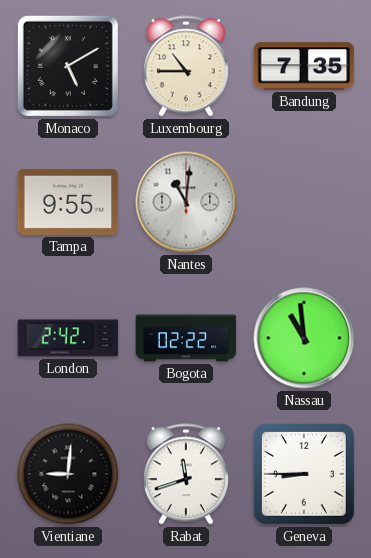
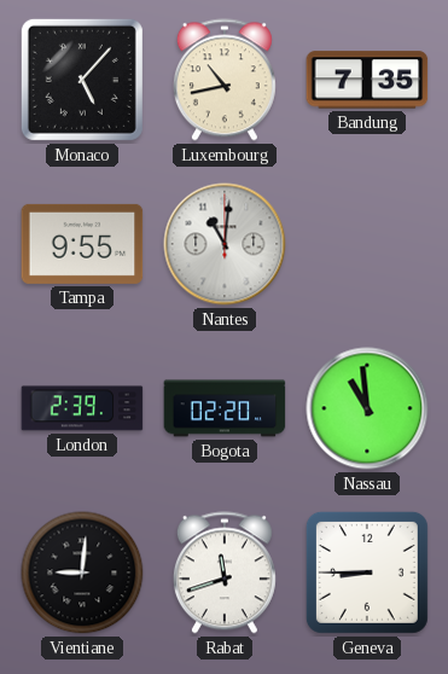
Monaco: 5:10 -> 5:07 (82, 80)
Luxembourg: 10:45 -> 10:43 (225, 80)
London: 2:42 -> 2:39 (82, 408)
Bogota: 02:22 -> 02:20 (225, 408)
